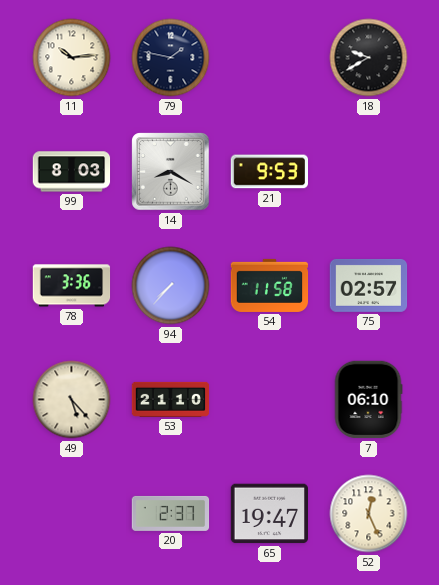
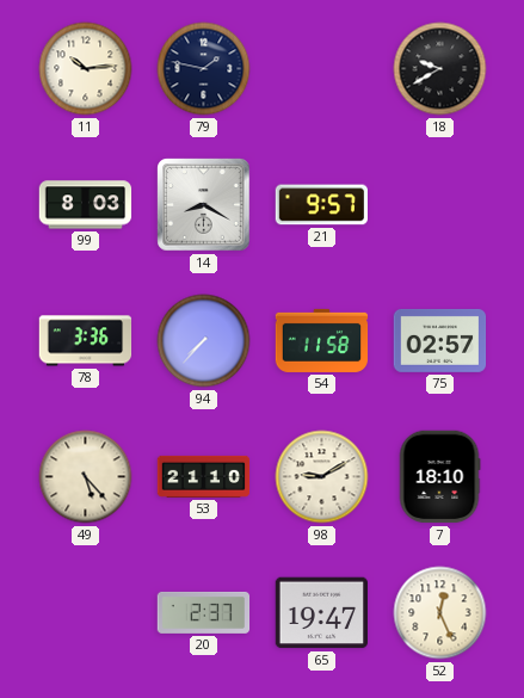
21: 9:53 -> 9:57 (322, 205)
98: none -> 9:10 (322, 477)
7: 06:10 -> 18:10 (439, 477)
